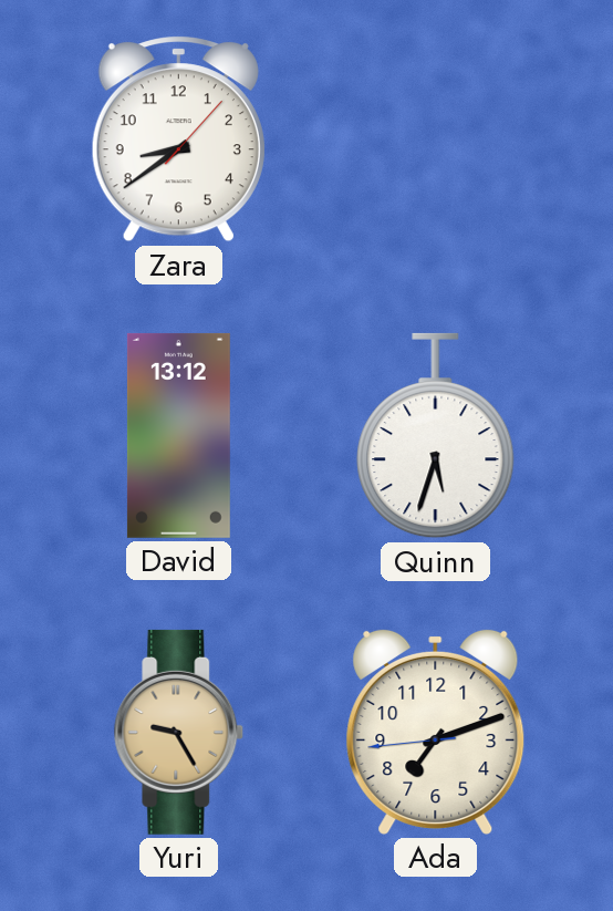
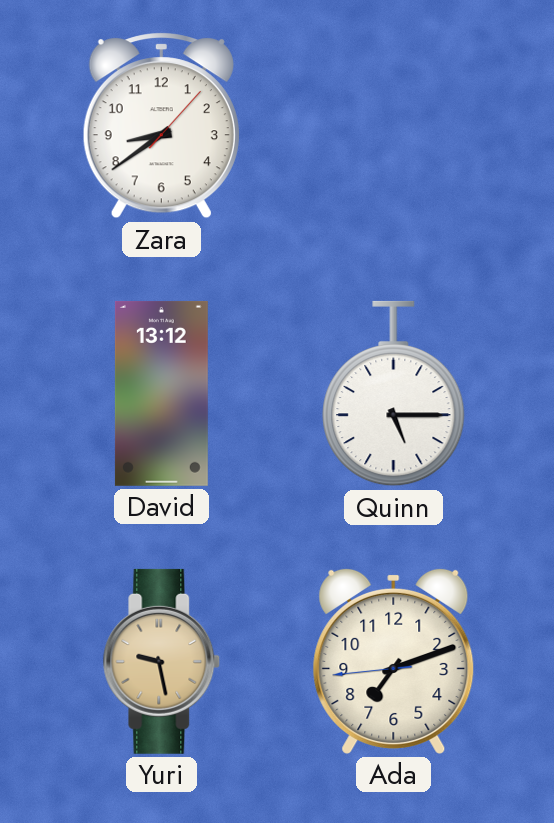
Quinn: 5:33 -> 5:15 (394, 394)
Yuri: 9:25 -> 9:28 (162, 661)
